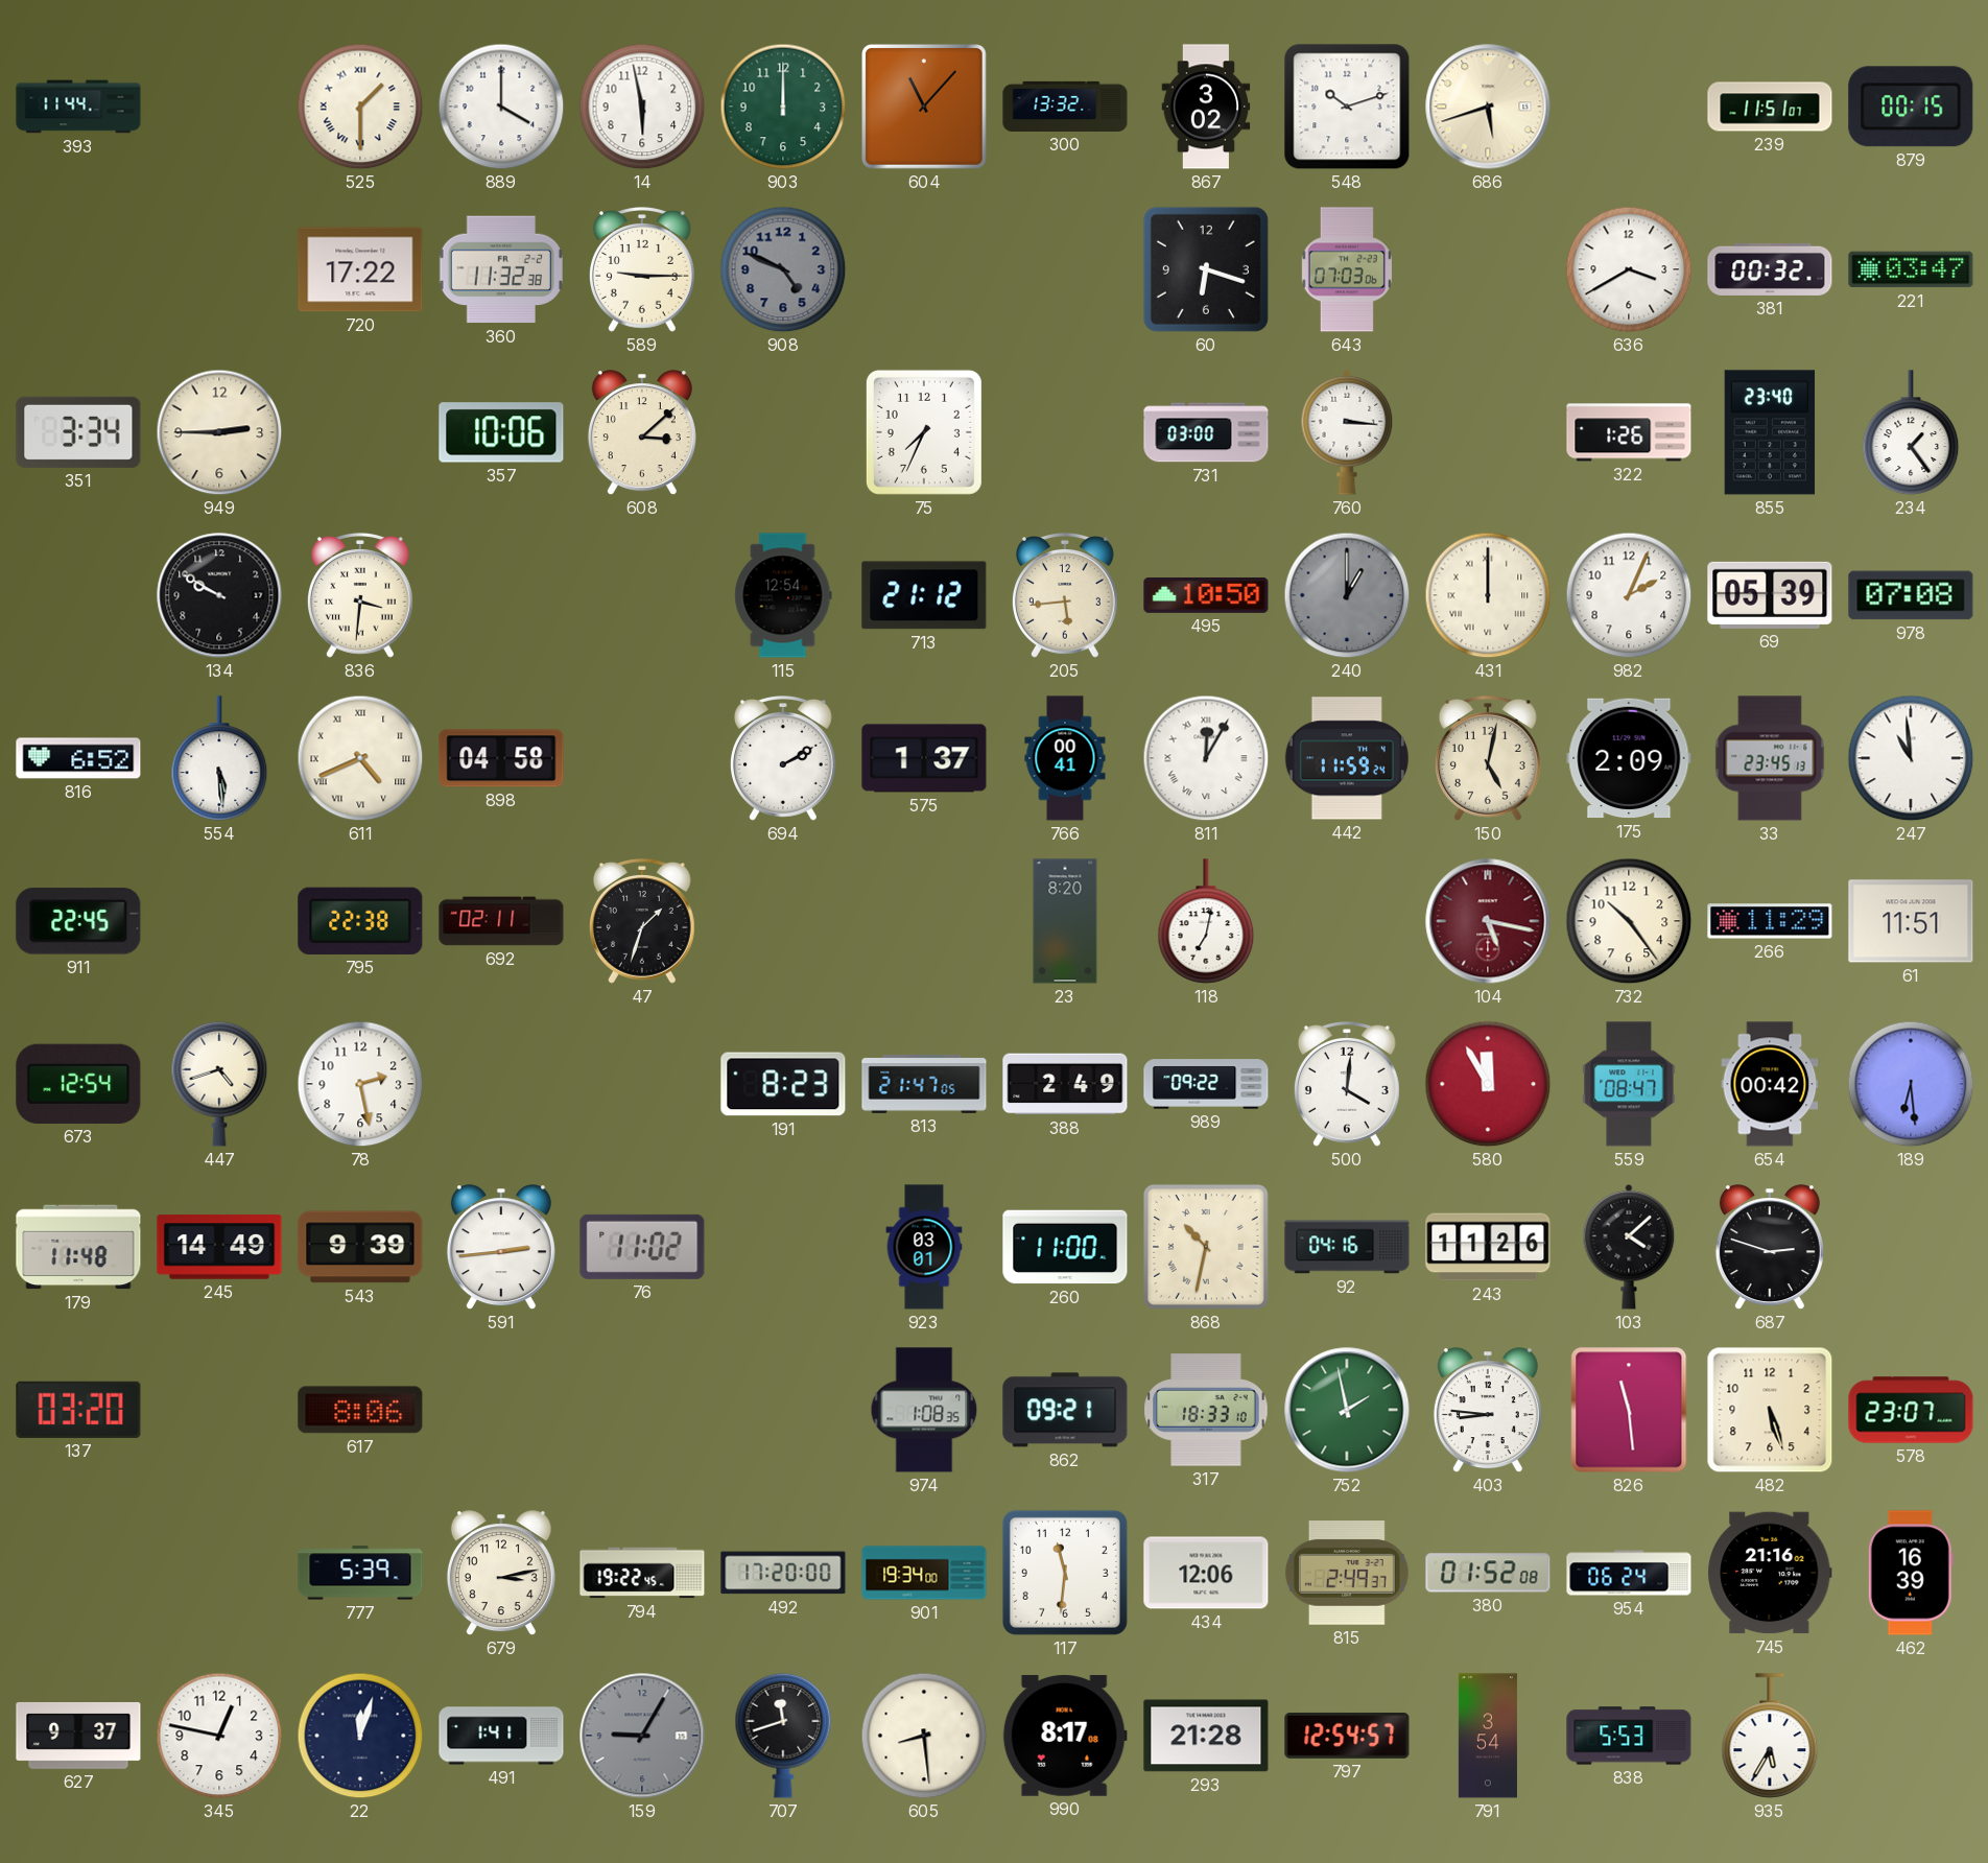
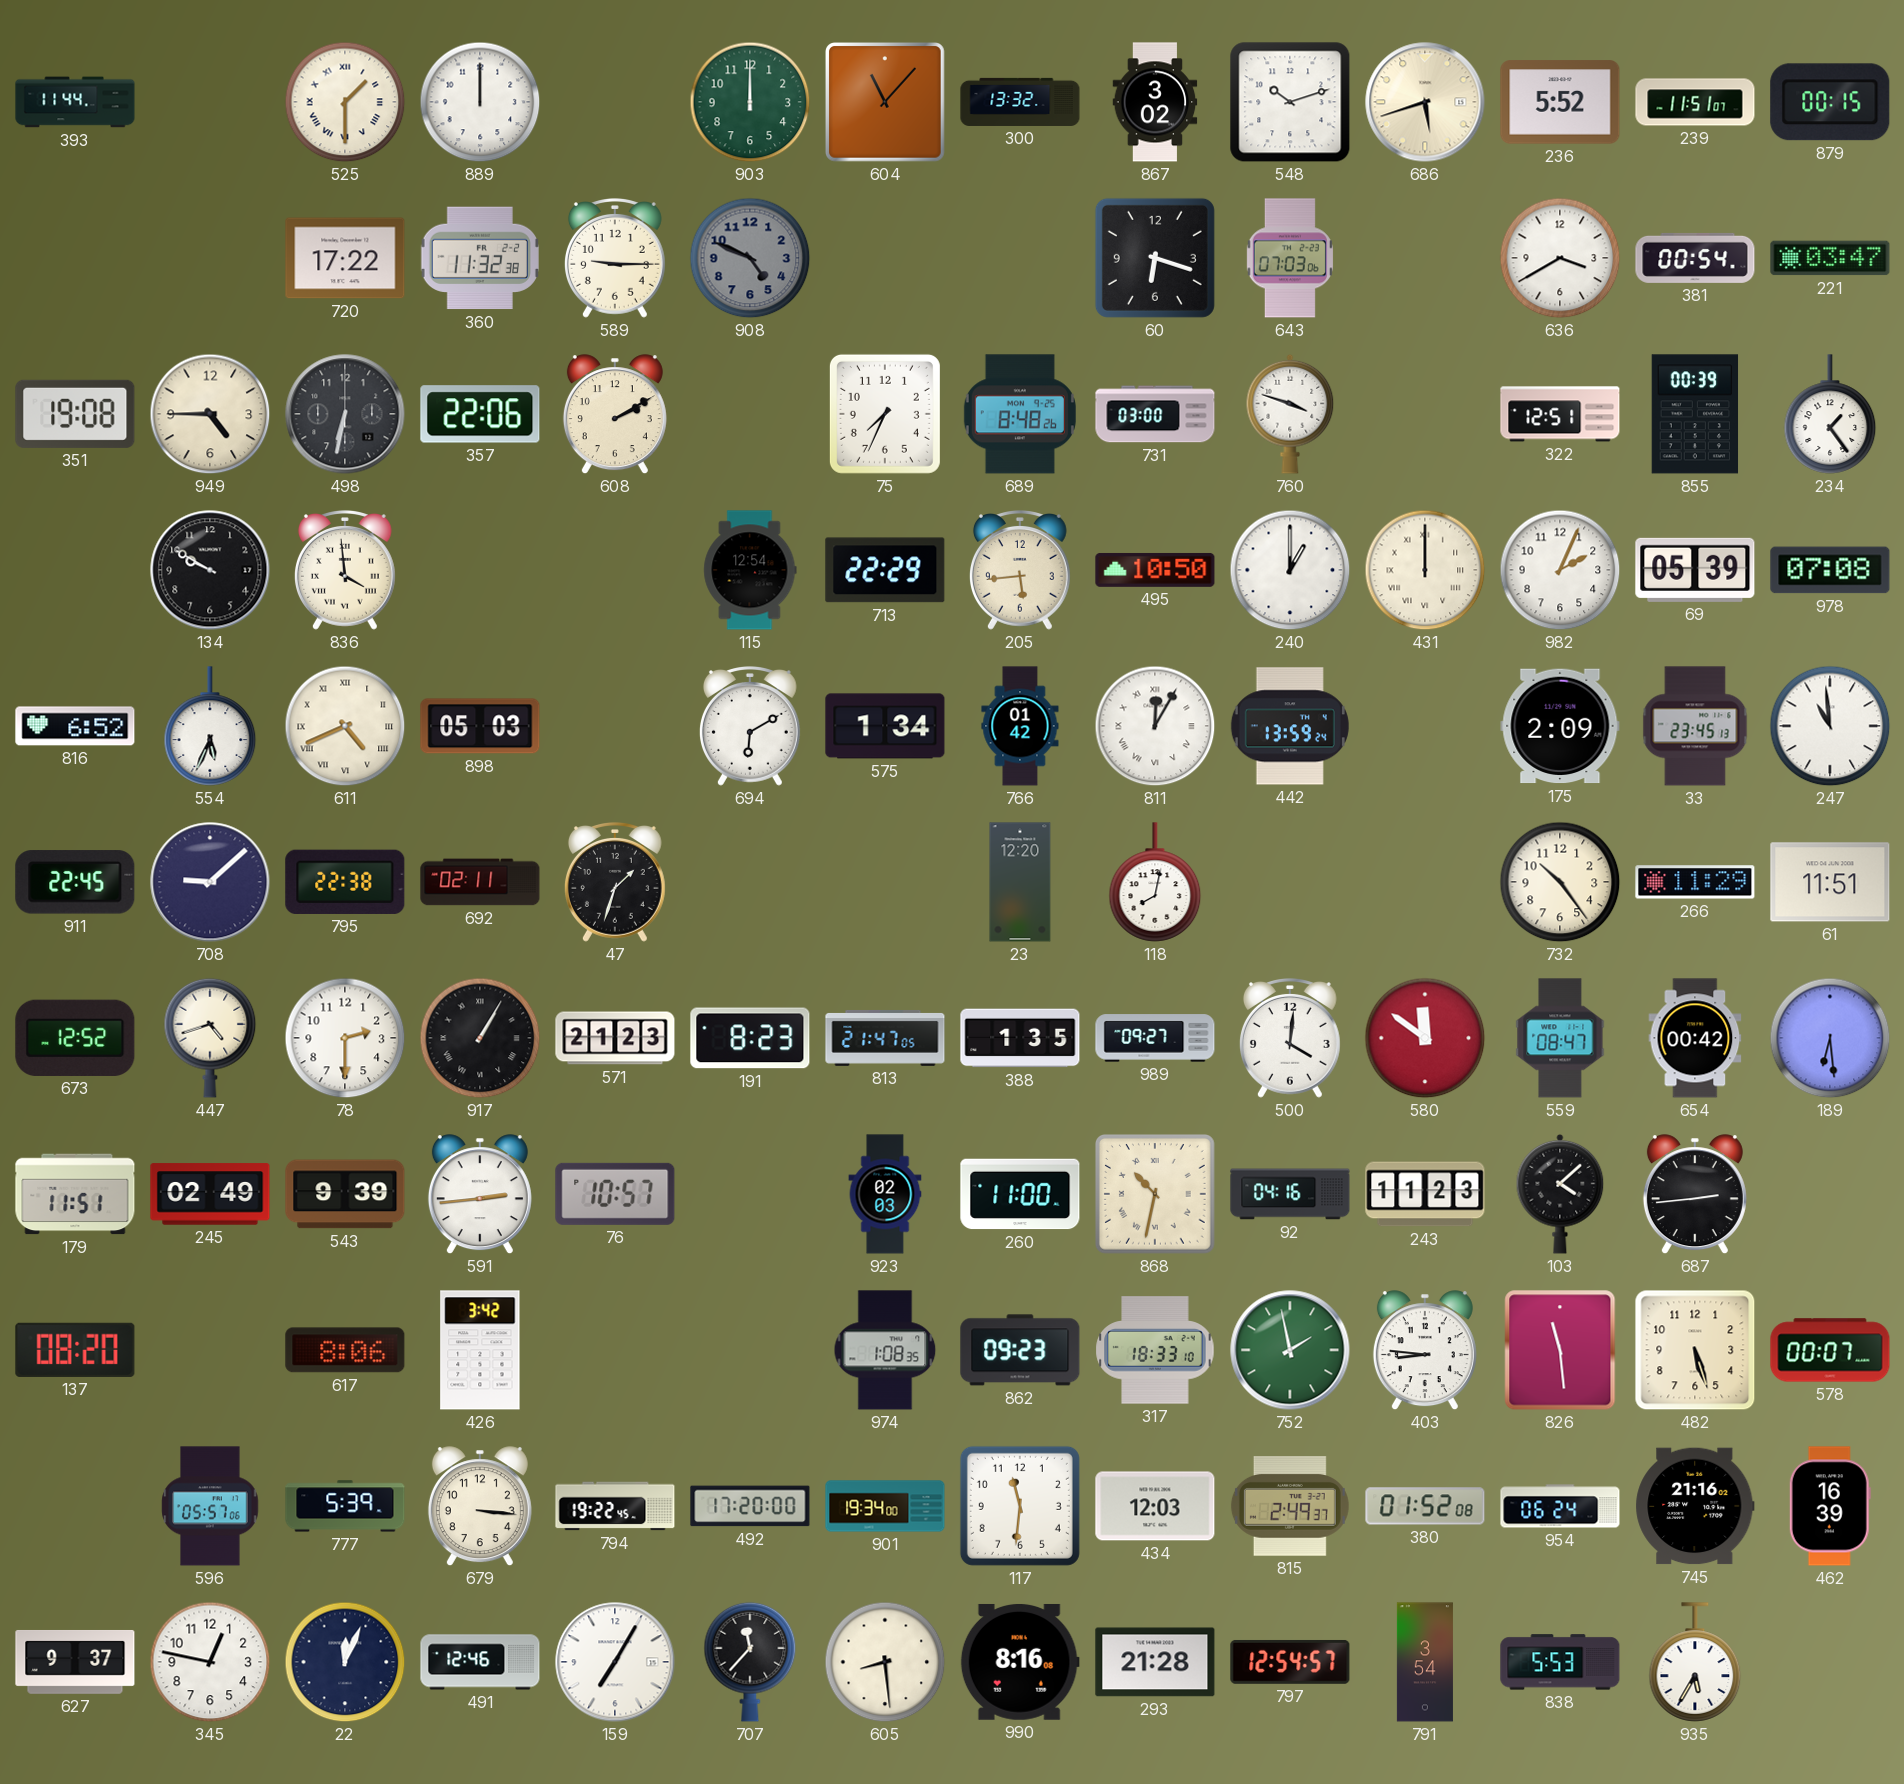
889: 4:00 -> 12:00 (480, 102)
14: 5:58 -> none (642, 107)
236: none -> 5:52 (1560, 102)
381: 00:32 -> 00:54 (1695, 258)
351: 3:34 -> 19:08 (75, 414)
949: 2:45 -> 4:45 (210, 414)
498: none -> 6:32 (345, 414)
357: 10:06 -> 22:06 (480, 414)
608: 3:08 -> 2:10 (615, 415)
689: none -> 8:48 (1020, 414)
760: 3:16 -> 3:48 (1290, 414)
322: 1:26 -> 12:51 (1560, 414)
855: 23:40 -> 00:39 (1695, 414)
836: 3:31 -> 3:59 (345, 571)
713: 21:12 -> 22:29 (885, 570)
240 dial: grey -> white (1290, 570)
554: 5:29 -> 5:34 (210, 726)
898: 04:58 -> 05:03 (480, 726)
694: 2:10 -> 6:10 (750, 727)
575: 1:37 -> 1:34 (885, 726)
766: 00:41 -> 01:42 (1020, 726)
442: 11:59 -> 13:59 (1290, 726)
150: 5:02 -> none (1488, 759)
708: none -> 9:08 (210, 882)
23: 8:20 -> 12:20 (1020, 882)
118: 7:02 -> 8:02 (1155, 882)
104: 5:17 -> none (1488, 921)
673: 12:54 -> 12:52 (75, 1038)
78: 2:28 -> 2:30 (345, 1038)
917: none -> 1:05 (480, 1038)
571: none -> 21:23 (615, 1038)
388: 2:49 -> 1:35 (1020, 1038)
989: 09:22 -> 09:27 (1155, 1038)
580: 11:55 -> 11:51 (1425, 1038)
179: 11:48 -> 11:51 (75, 1194)
245: 14:49 -> 02:49 (210, 1194)
76: 11:02 -> 10:57 (615, 1194)
923: 03:01 -> 02:03 (885, 1194)
243: 11:26 -> 11:23 (1425, 1194)
687: 2:48 -> 2:44 (1695, 1195)
137: 03:20 -> 08:20 (75, 1350)
426: none -> 3:42 (480, 1350)
862: 09:21 -> 09:23 (1020, 1350)
578: 23:07 -> 00:07 (1830, 1350)
596: none -> 05:57 (210, 1506)
679: 3:13 -> 3:16 (480, 1507)
434: 12:06 -> 12:03 (1155, 1506)
22: 12:03 -> 12:04 (345, 1662)
491: 1:41 -> 12:46 (480, 1662)
159: 9:05 -> 7:05 (615, 1662)
159 dial: grey -> white (615, 1662)
707: 11:42 -> 11:37 (750, 1662)
990: 8:17 -> 8:16 (1020, 1662)
